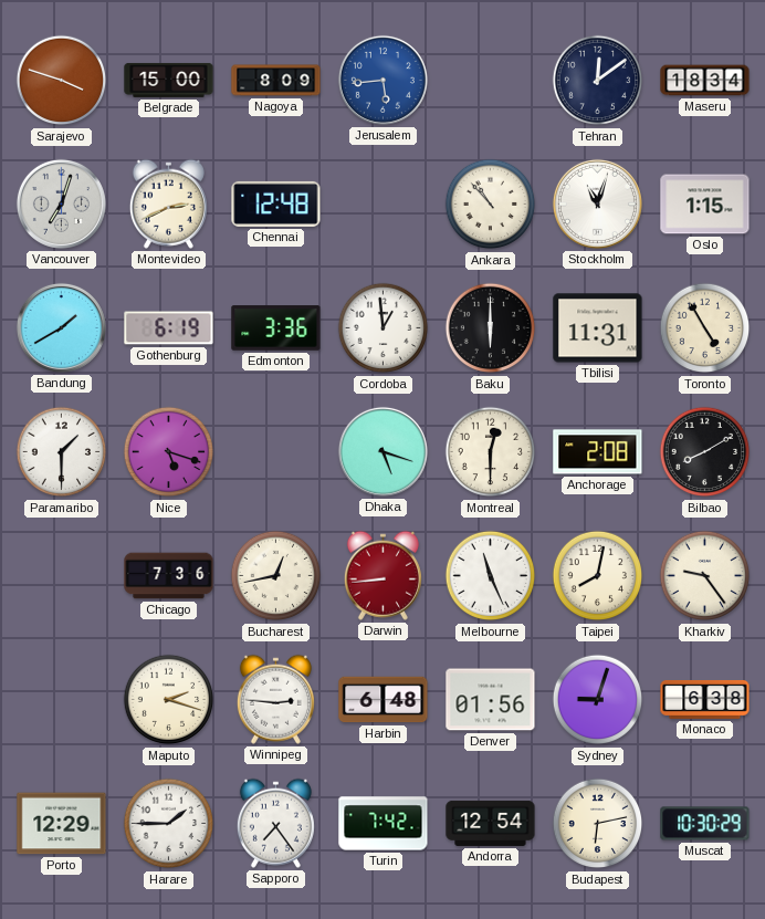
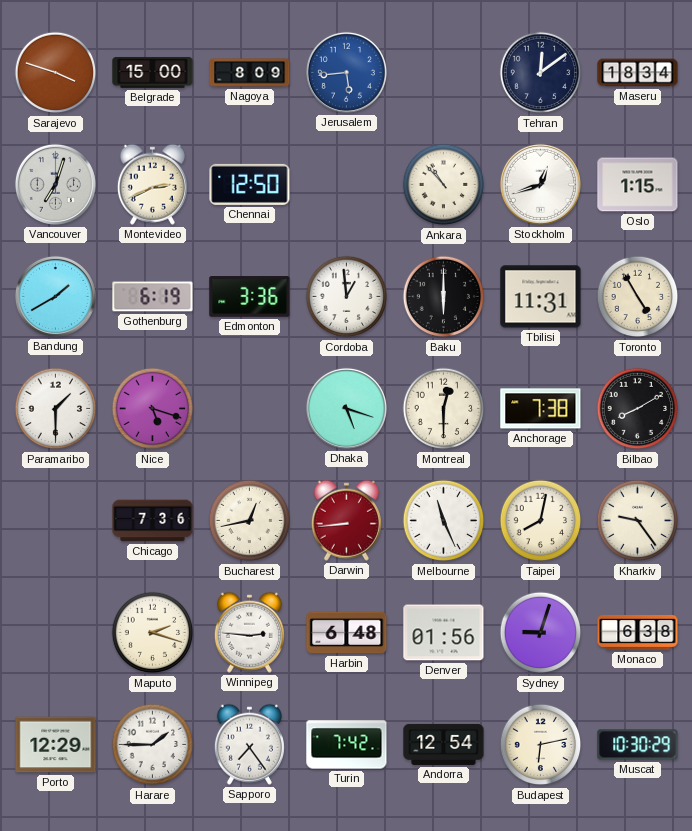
Chennai: 12:48 -> 12:50 (250, 184)
Stockholm: 11:03 -> 12:42 (540, 184)
Anchorage: 2:08 -> 7:38 (541, 409)
